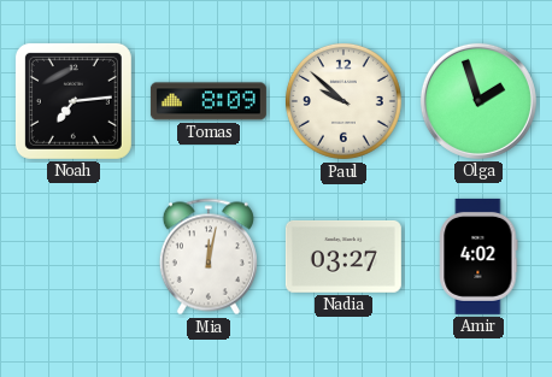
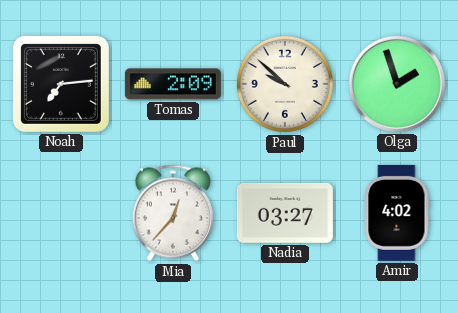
Tomas: 8:09 -> 2:09 (173, 84)
Mia: 12:02 -> 12:37 (173, 213)
